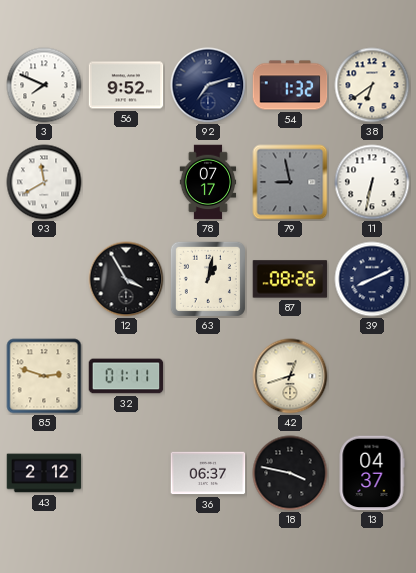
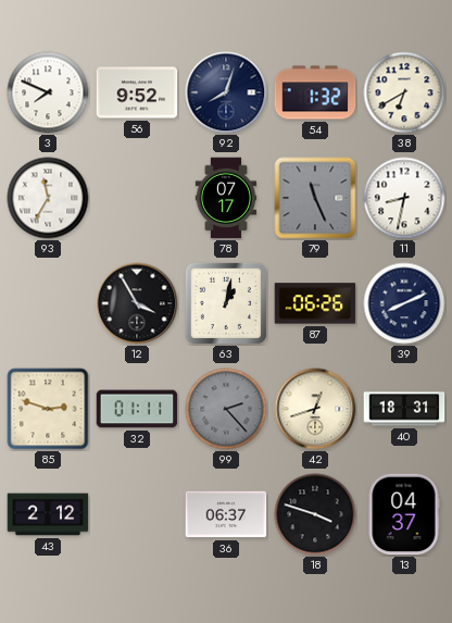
92: 7:12 -> 8:03 (226, 92)
38: 6:39 -> 6:40 (404, 92)
93: 11:40 -> 11:35 (48, 198)
79: 8:58 -> 11:26 (315, 198)
11: 6:32 -> 8:32 (404, 198)
87: 08:26 -> 06:26 (315, 303)
99: none -> 2:23 (226, 409)
40: none -> 18:31 (404, 409)
18: 3:47 -> 3:48 (315, 514)
